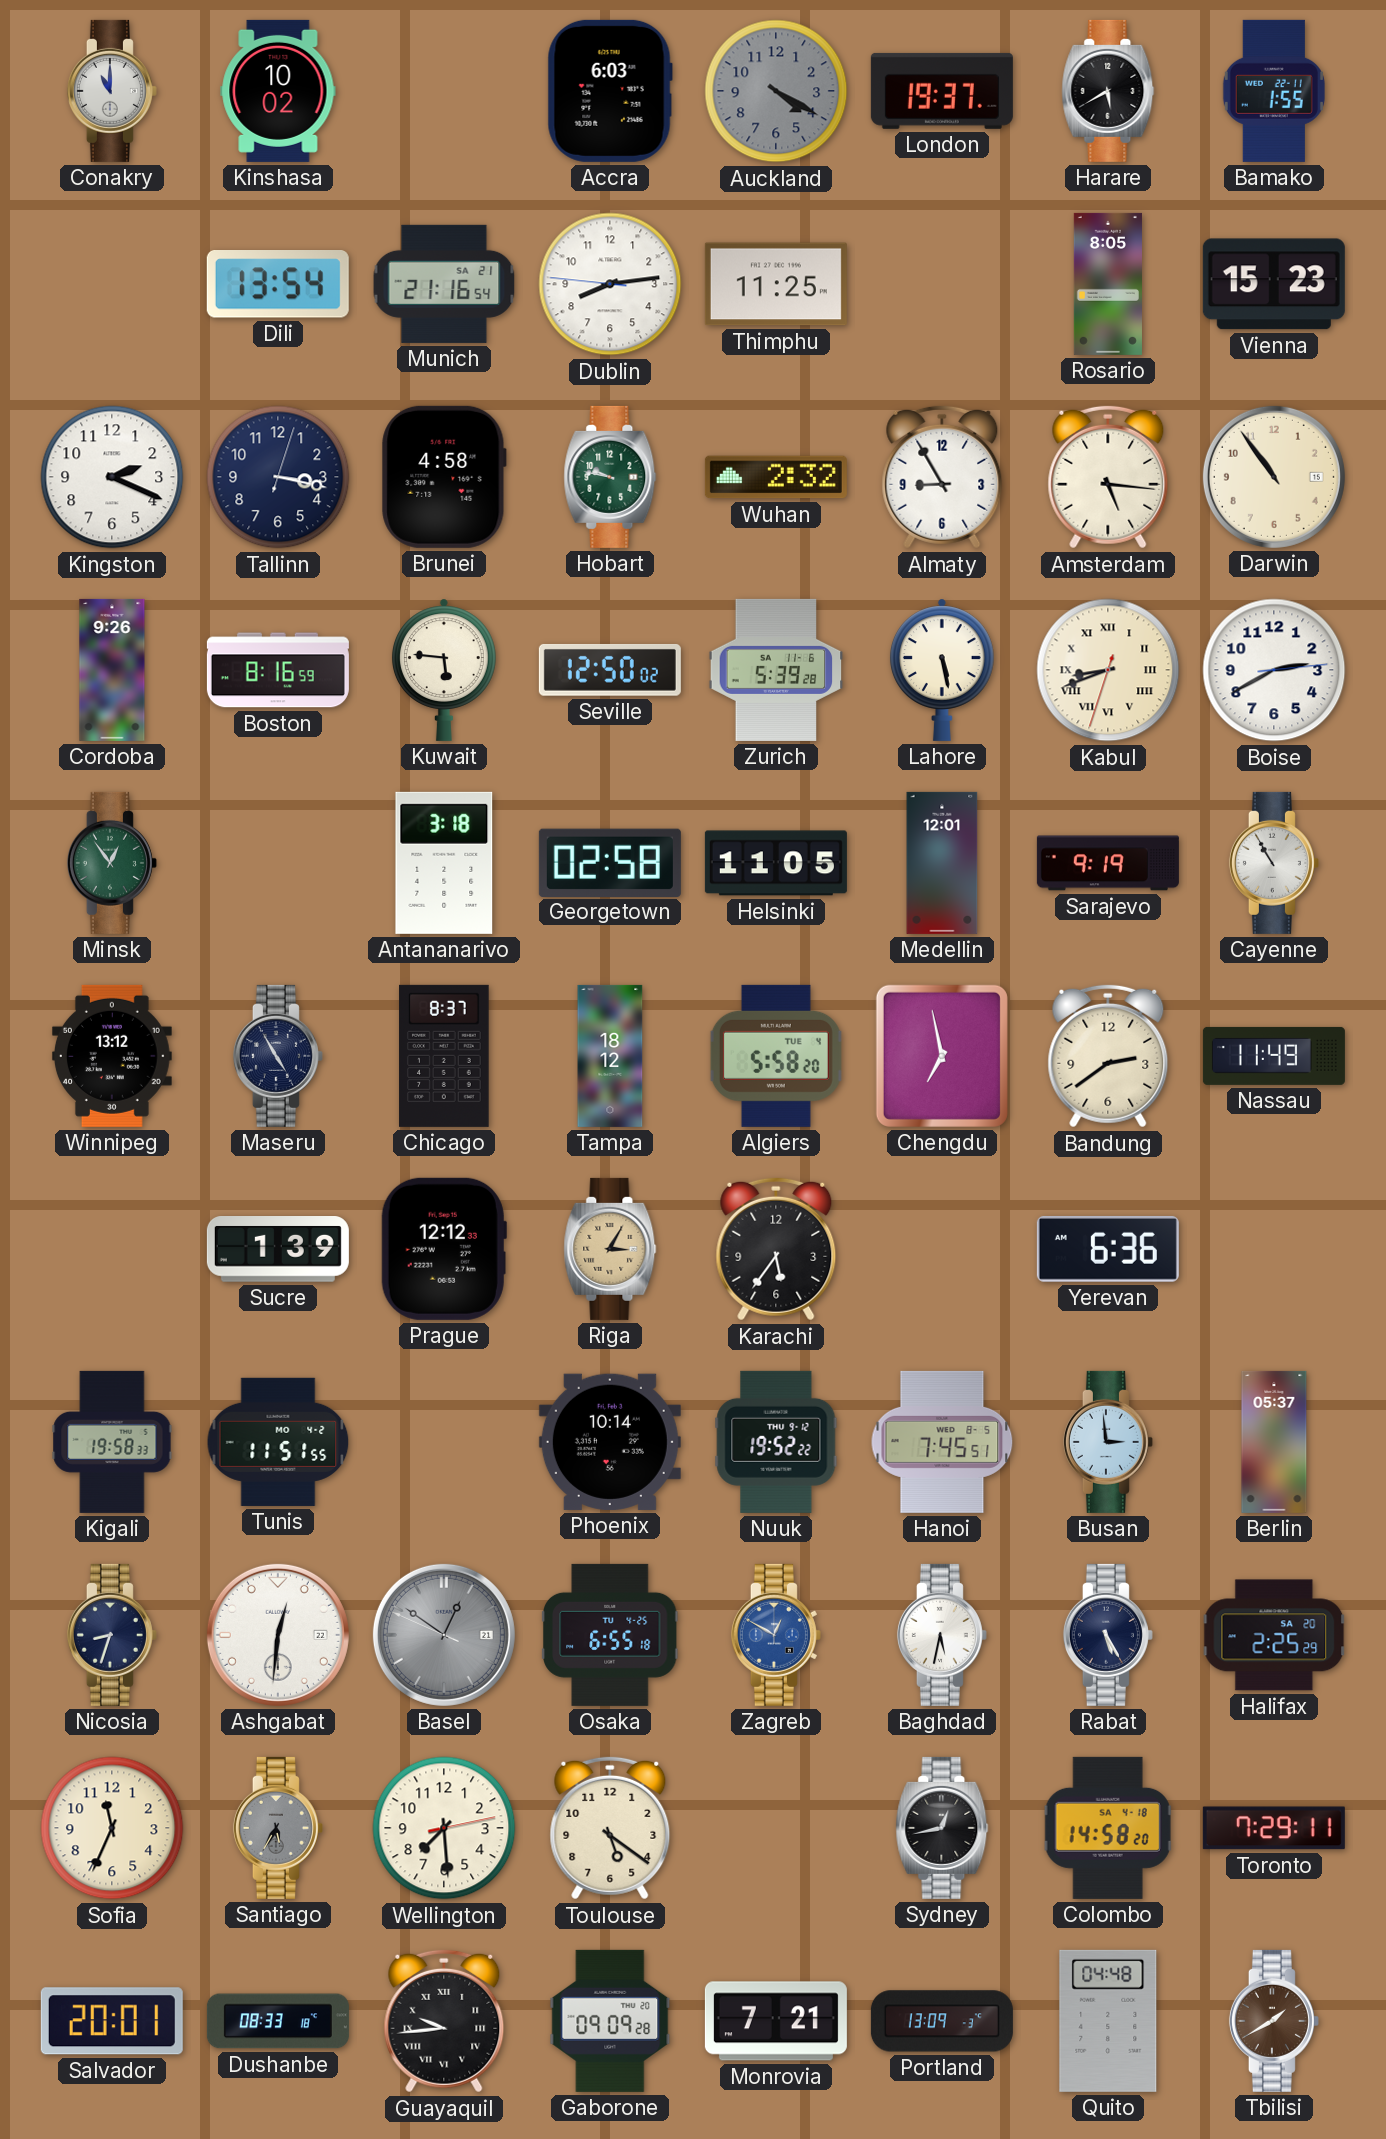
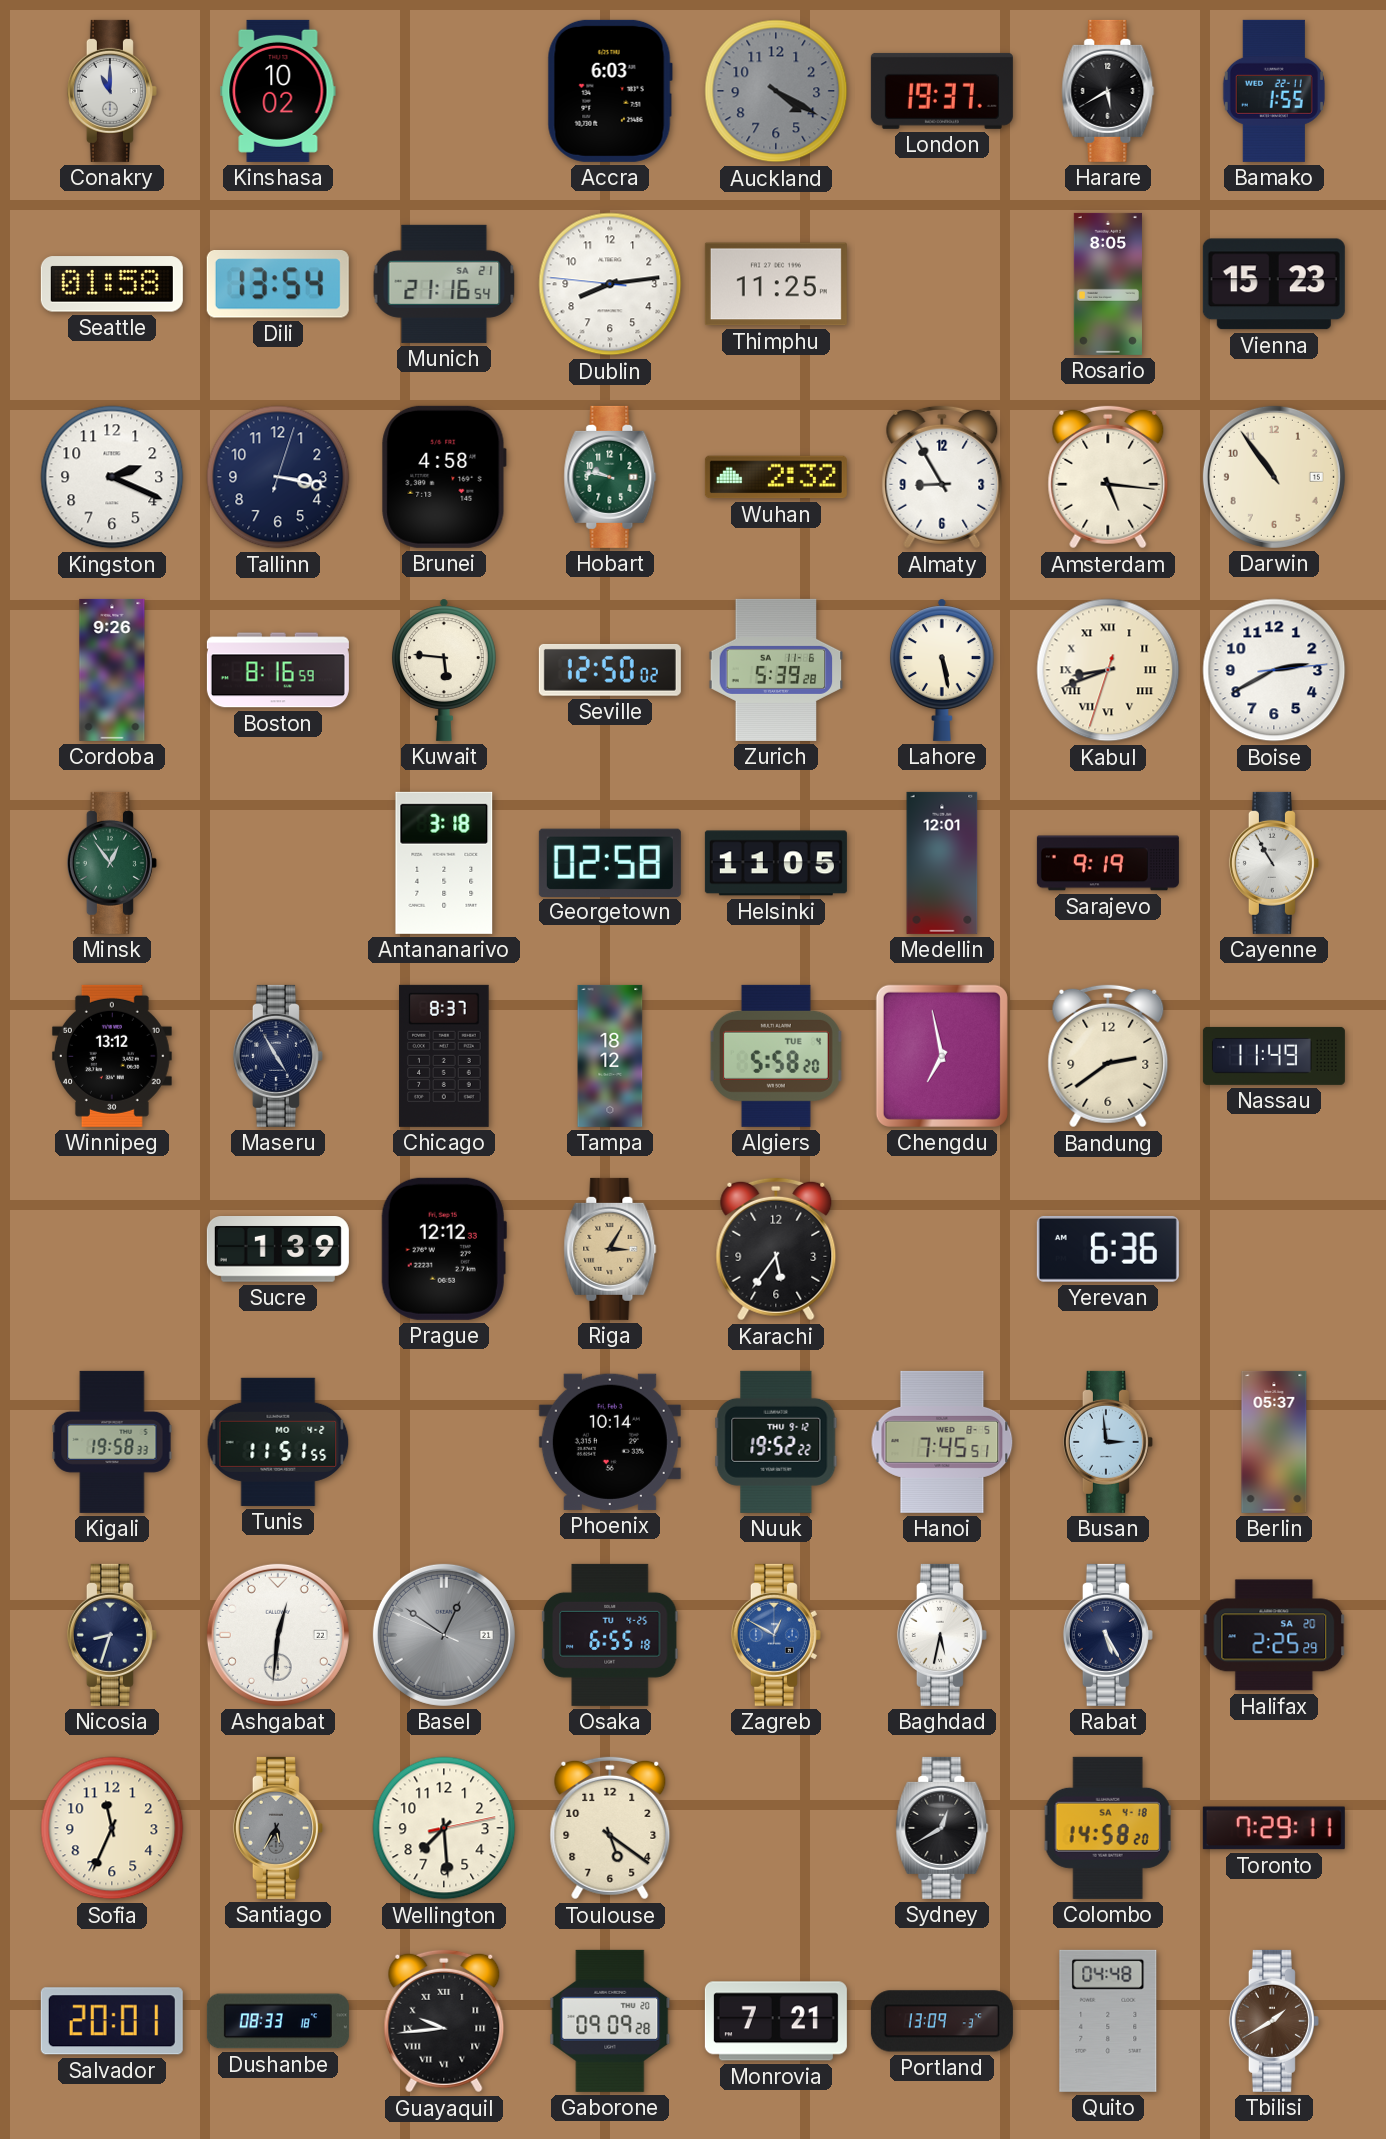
Seattle: none -> 01:58 (112, 284)
Sydney: 12:43 -> 12:40 (942, 1828)
